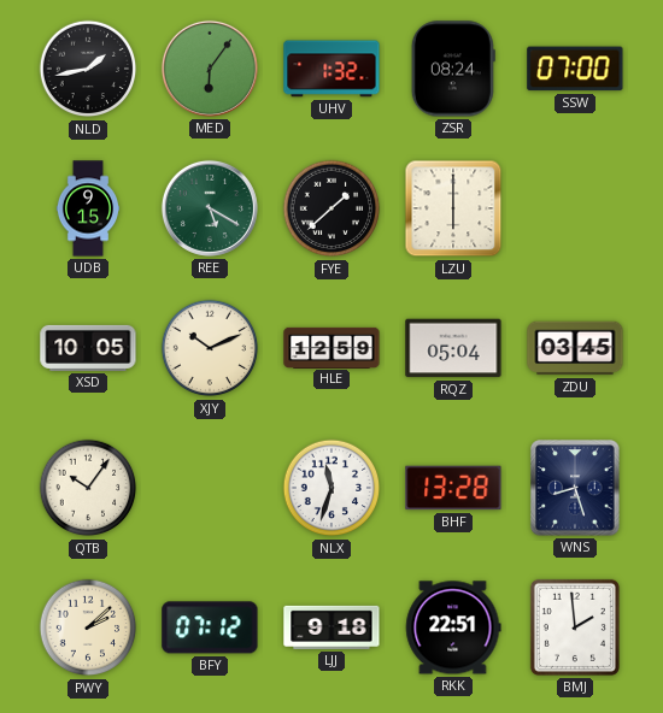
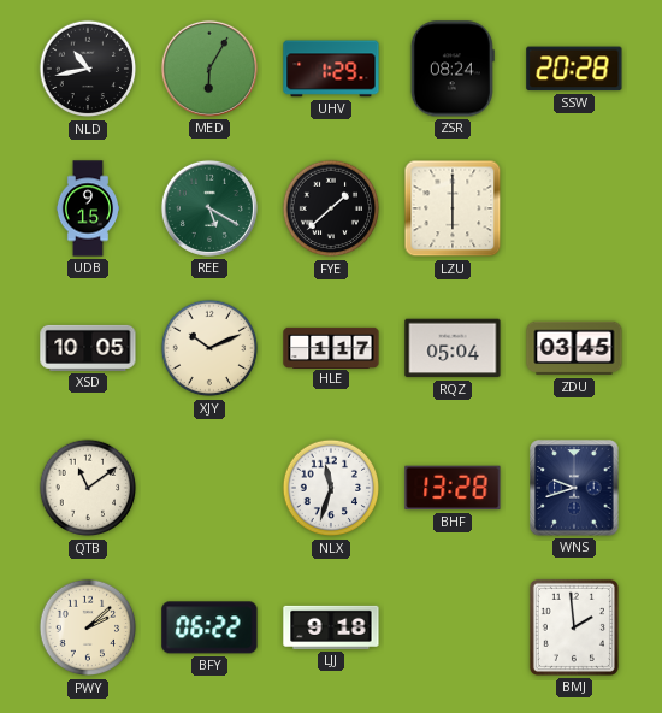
NLD: 1:43 -> 10:43 (88, 69)
MED: 6:06 -> 6:05 (209, 69)
UHV: 1:32 -> 1:29 (331, 69)
SSW: 07:00 -> 20:28 (574, 69)
HLE: 12:59 -> 1:17 (331, 347)
QTB: 10:06 -> 11:09 (88, 488)
WNS: 8:27 -> 9:42 (574, 488)
BFY: 07:12 -> 06:22 (209, 627)
RKK: 22:51 -> none (453, 627)
